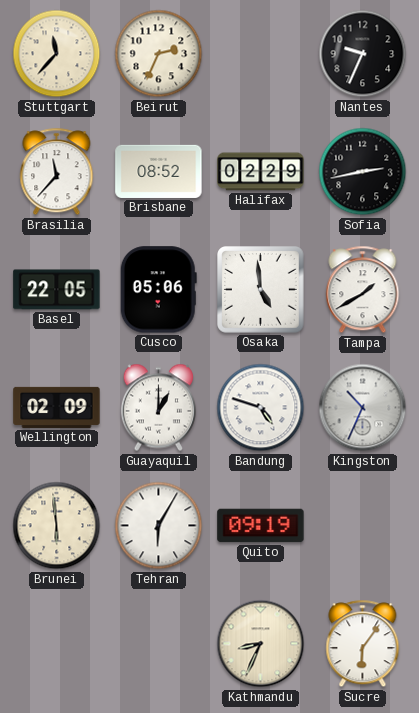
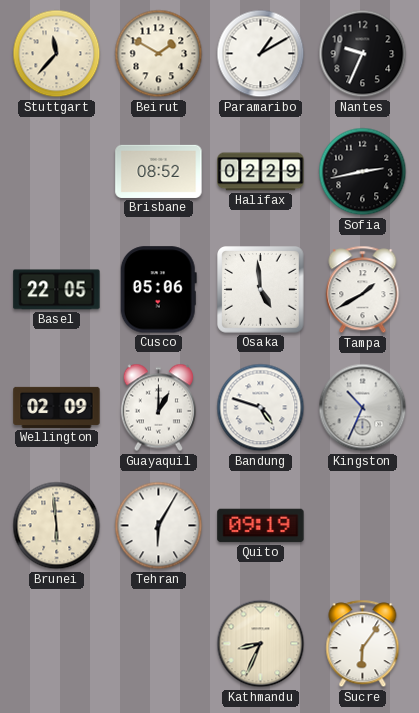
Beirut: 2:34 -> 1:50 (159, 54)
Paramaribo: none -> 1:10 (261, 54)
Brasilia: 11:37 -> none (57, 172)
